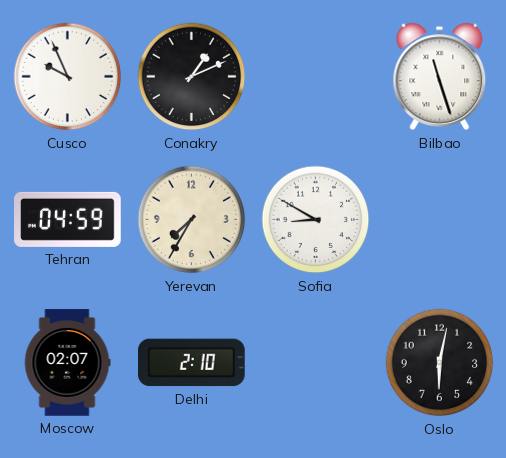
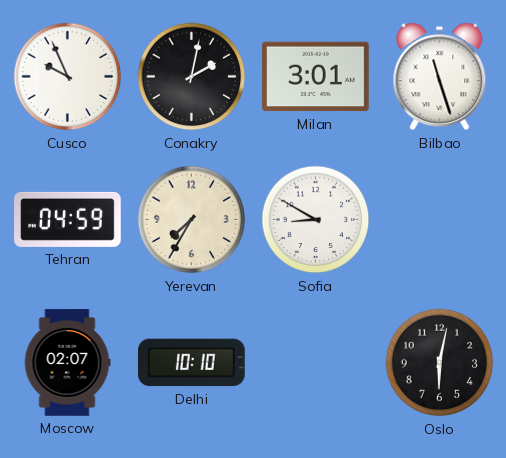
Conakry: 1:11 -> 2:02 (192, 77)
Milan: none -> 3:01 (316, 77)
Delhi: 2:10 -> 10:10 (192, 363)
